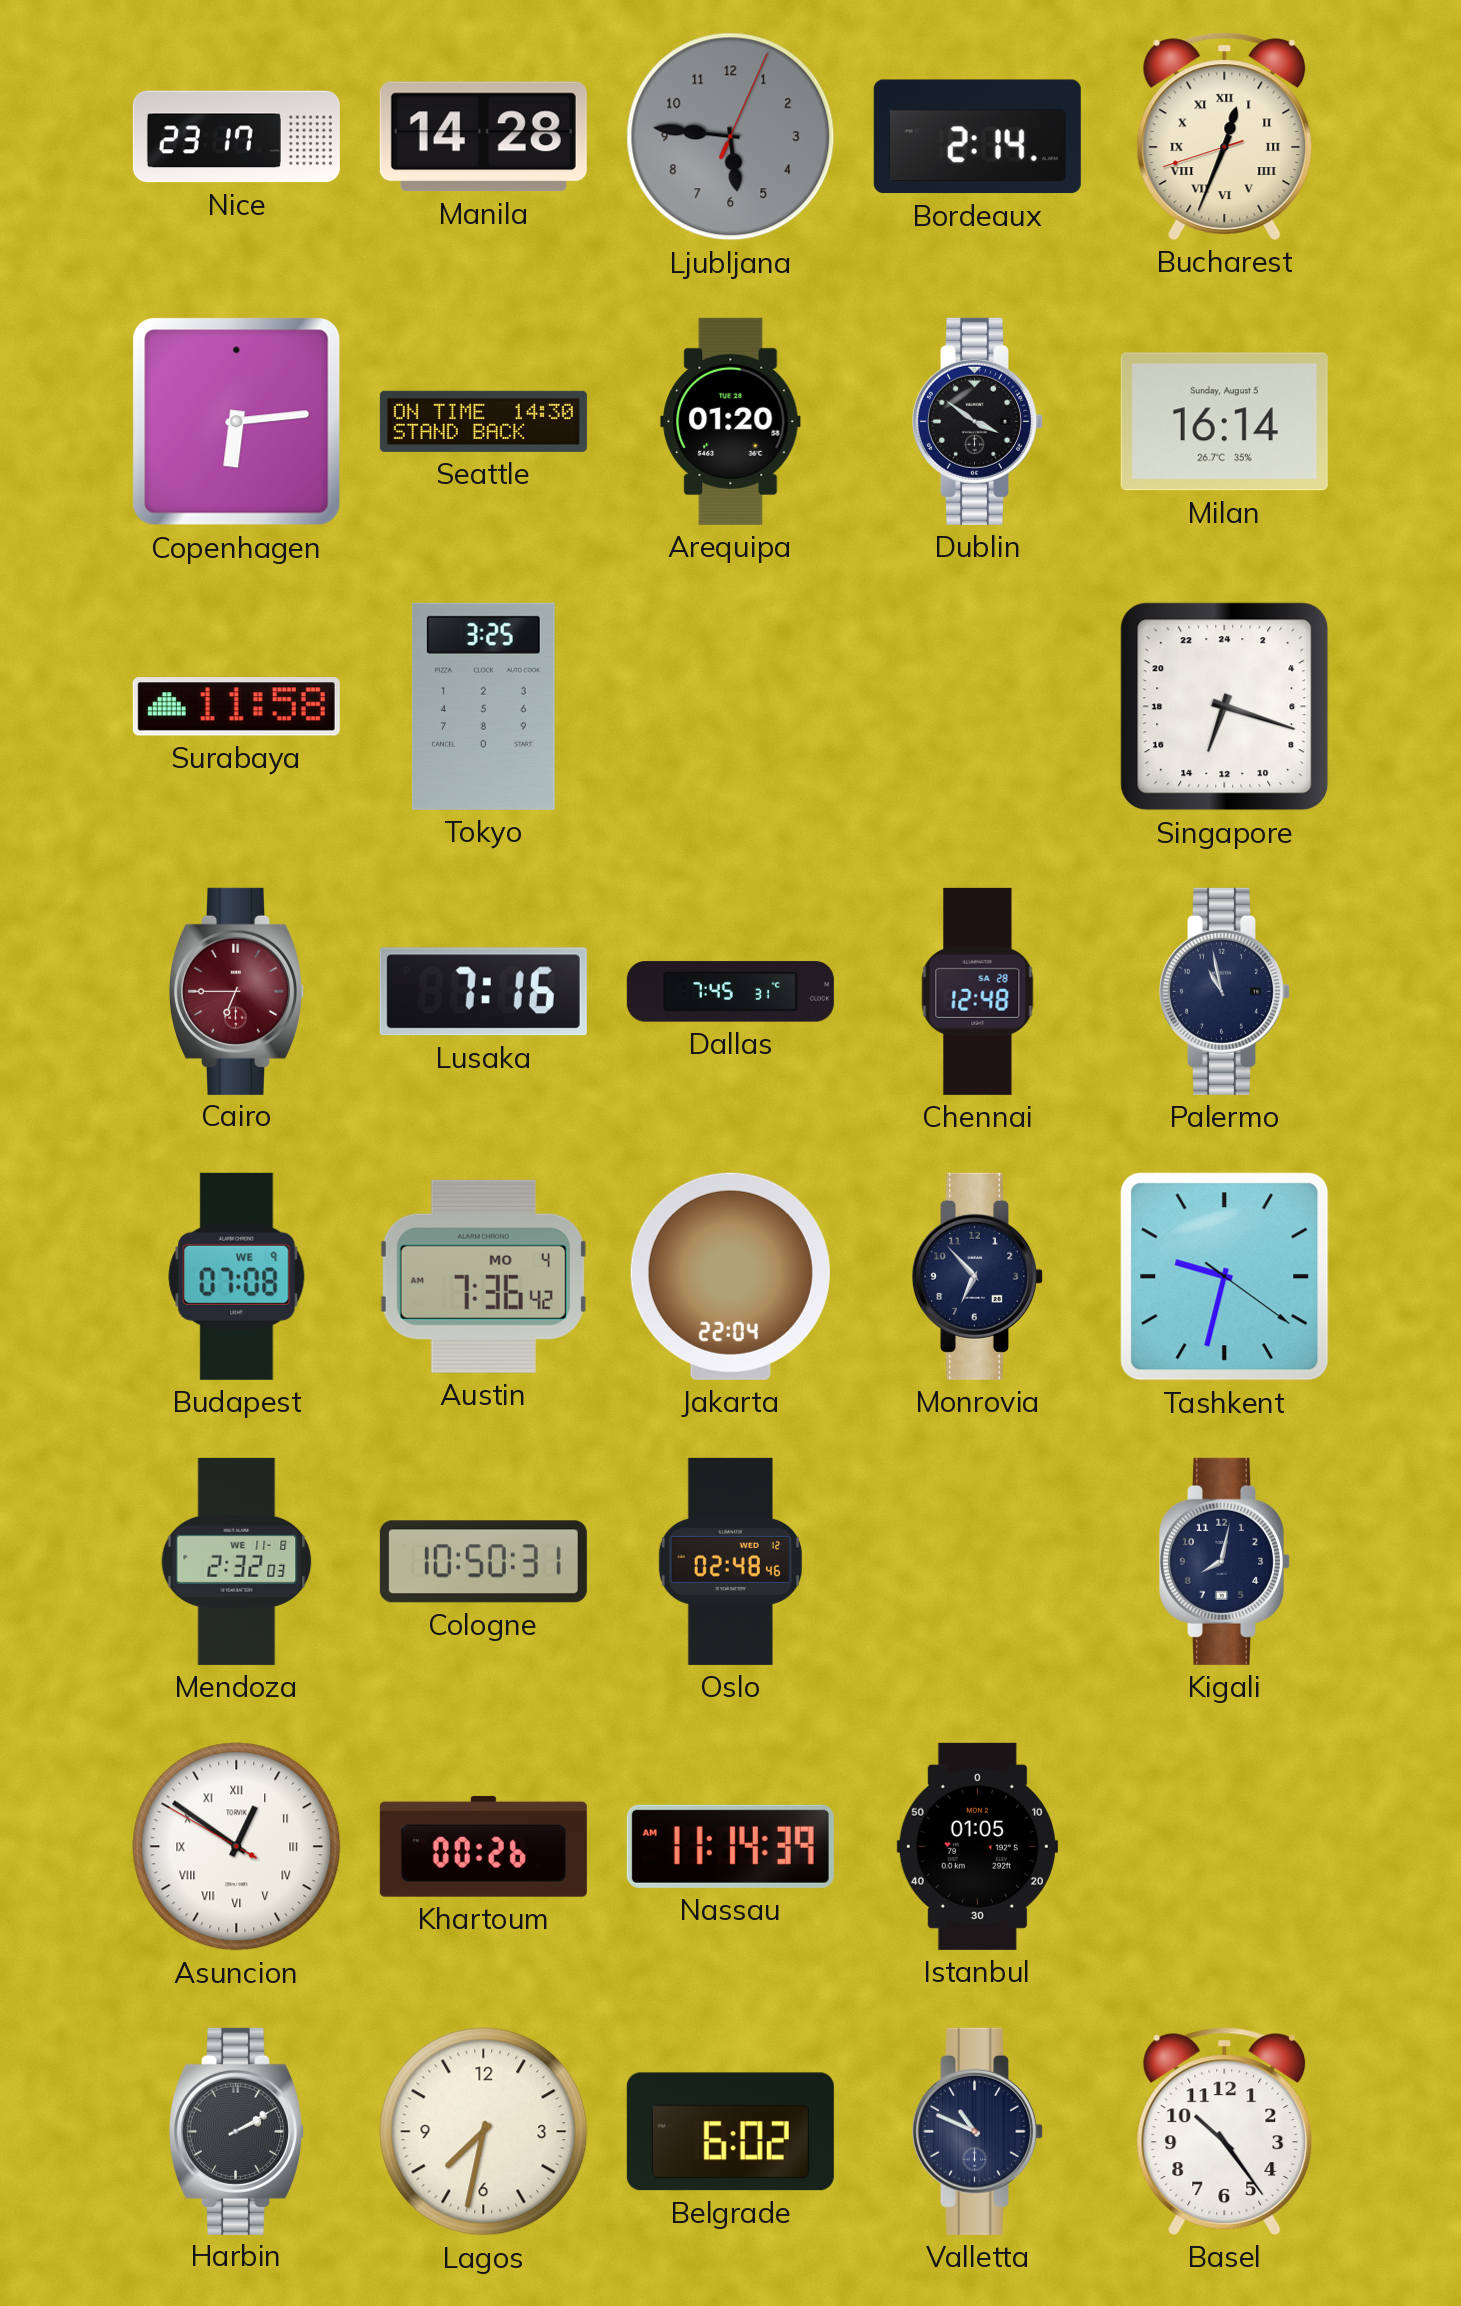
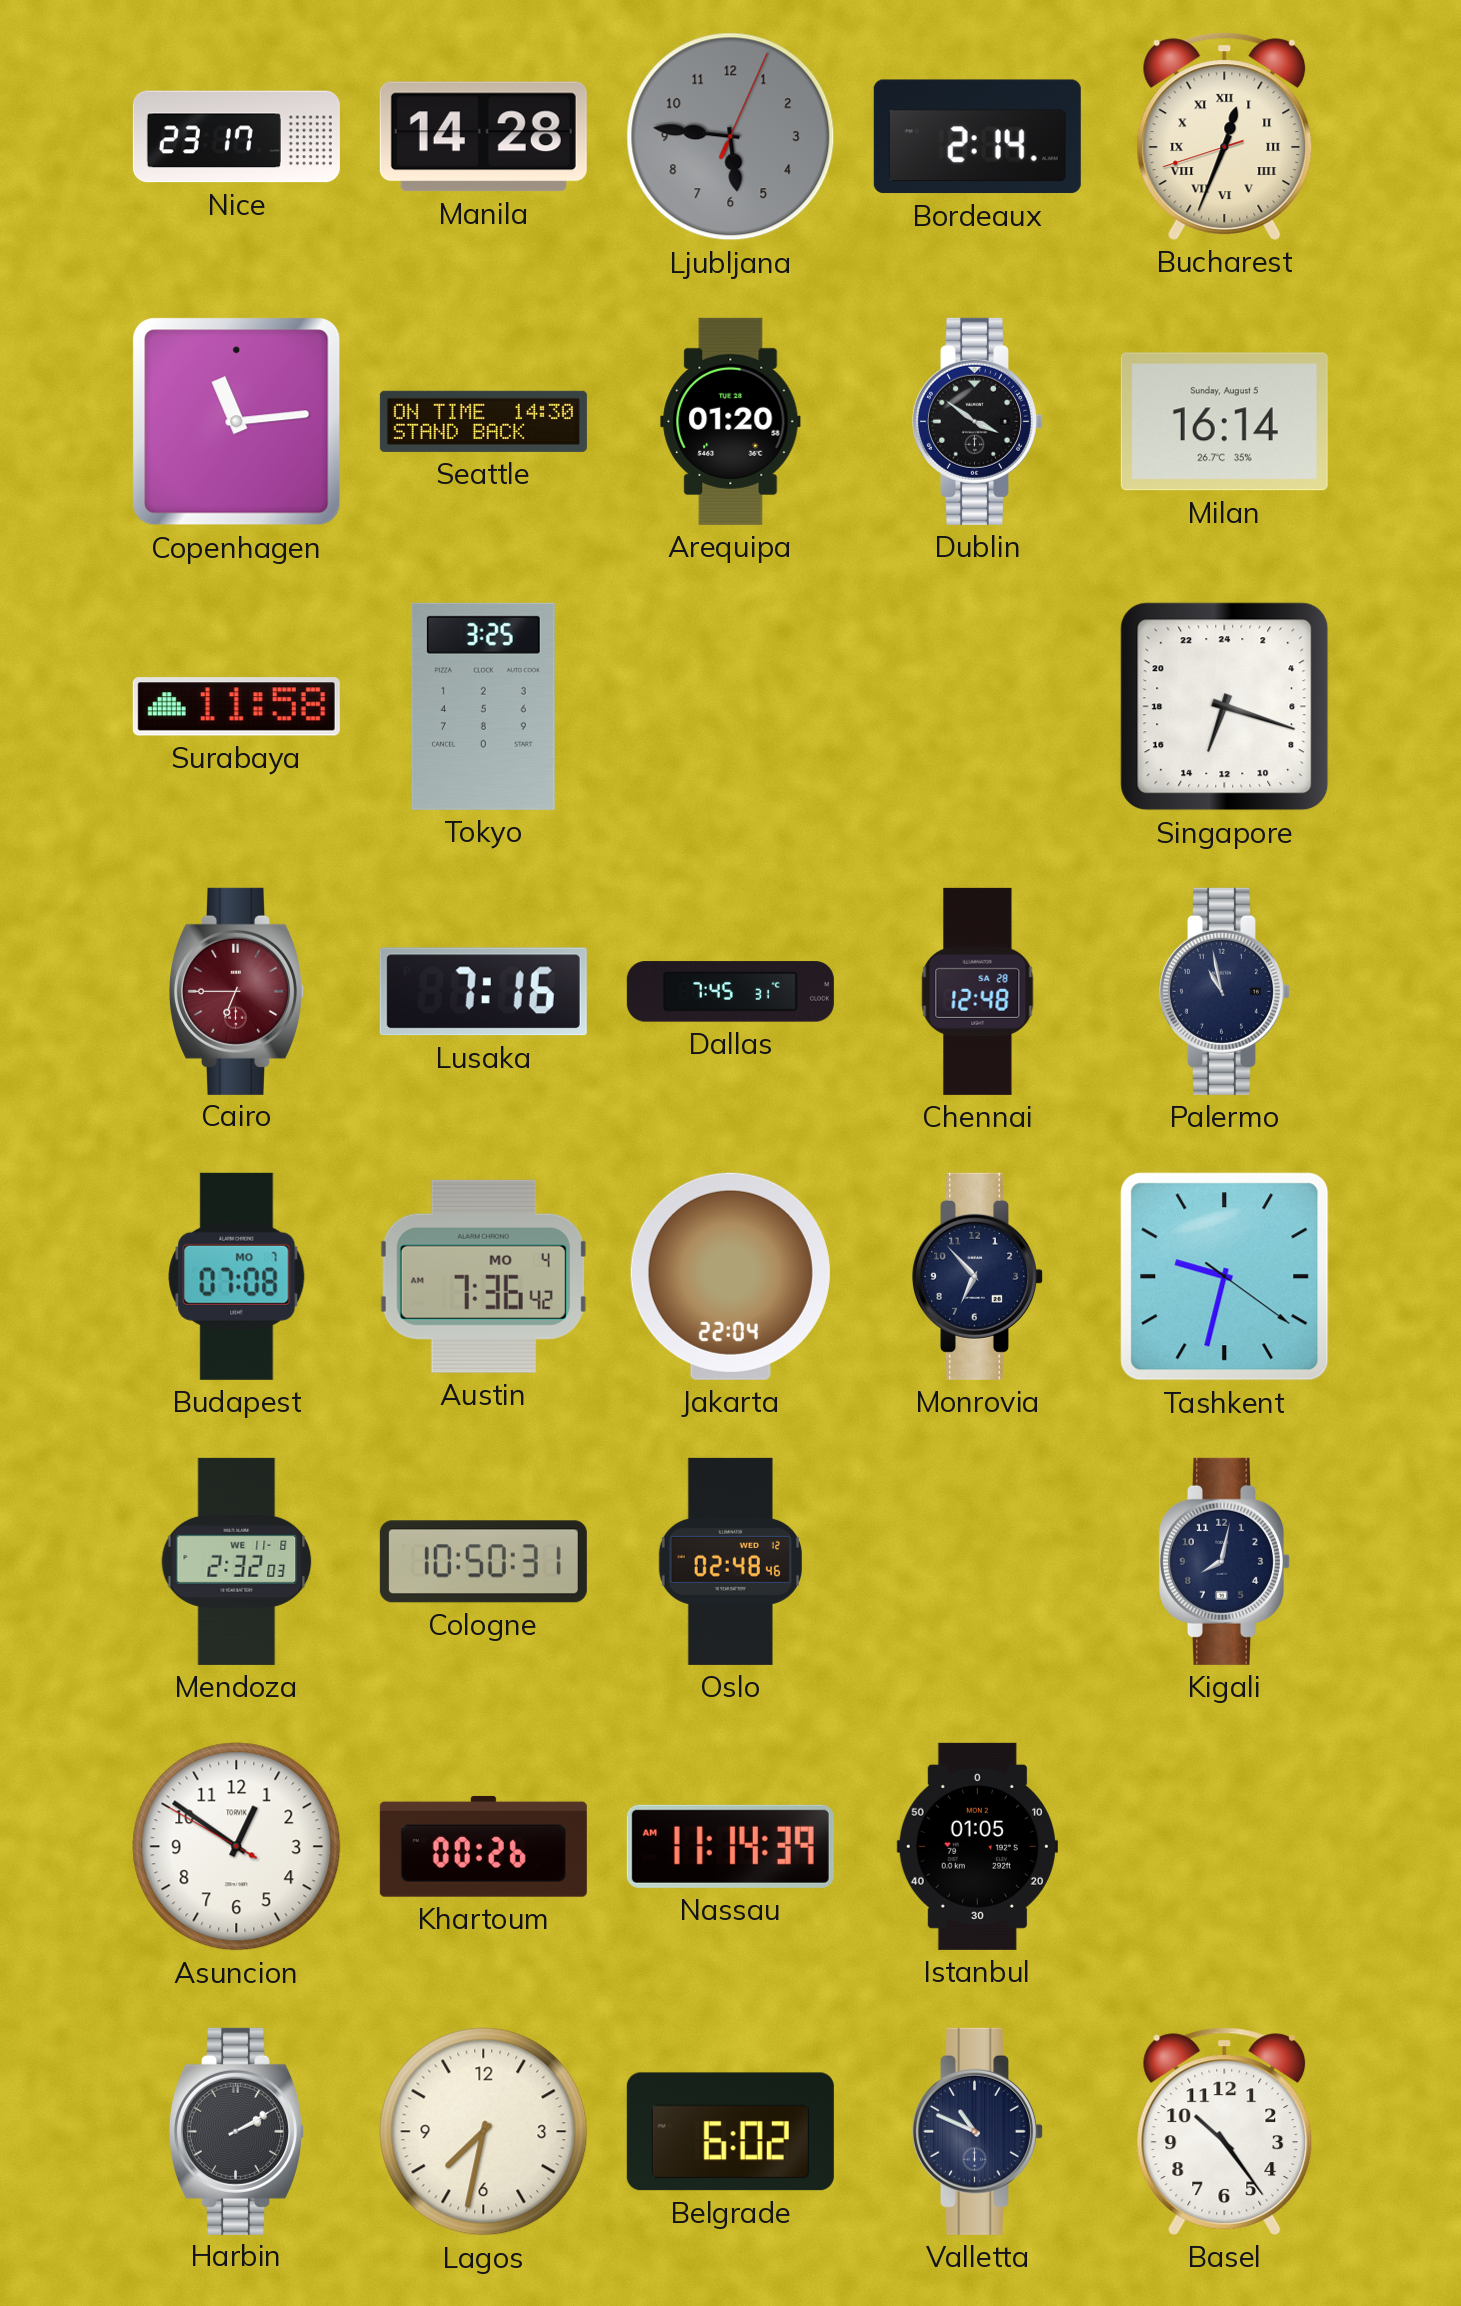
Copenhagen: 6:14 -> 11:14 (237, 422)
Budapest date: WE 9 -> MO 7 (237, 1276)
Asuncion numerals: Roman -> Arabic (237, 1847)
